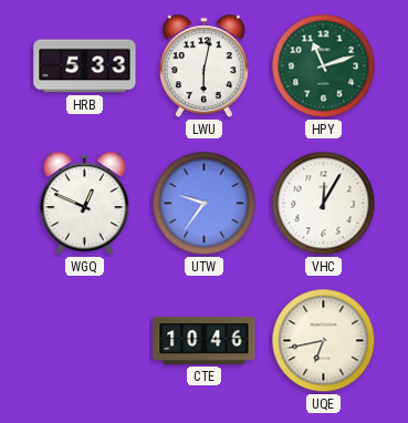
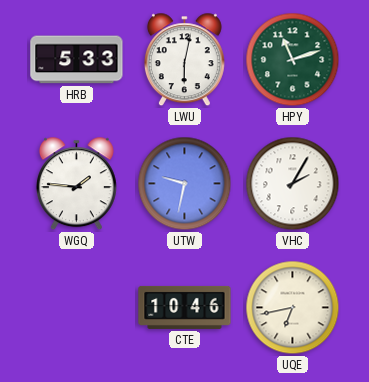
WGQ: 12:49 -> 1:46 (76, 184)
UTW: 9:36 -> 9:32 (185, 184)
VHC: 12:05 -> 2:05 (293, 184)
